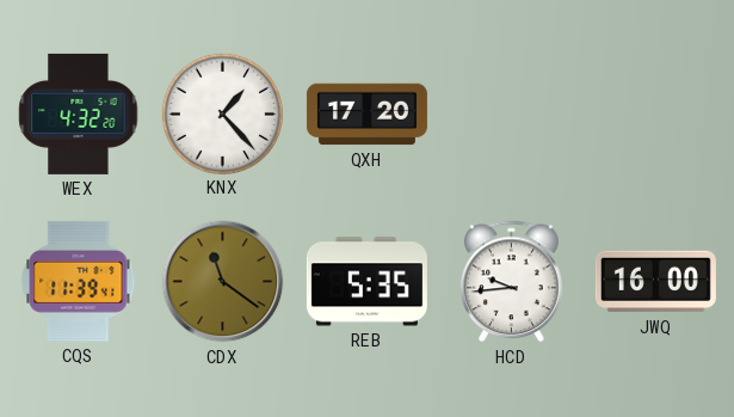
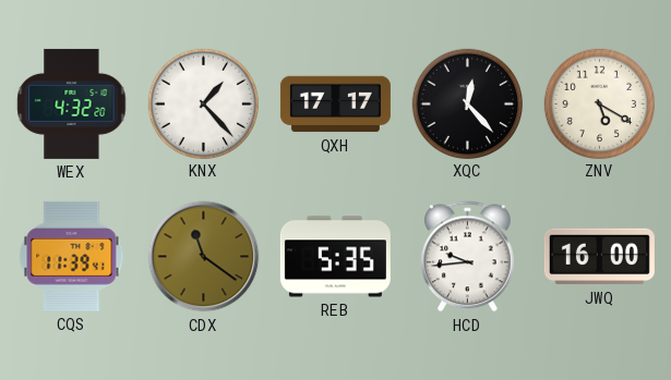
QXH: 17:20 -> 17:17 (335, 105)
XQC: none -> 12:23 (467, 103)
ZNV: none -> 5:20 (599, 103)
